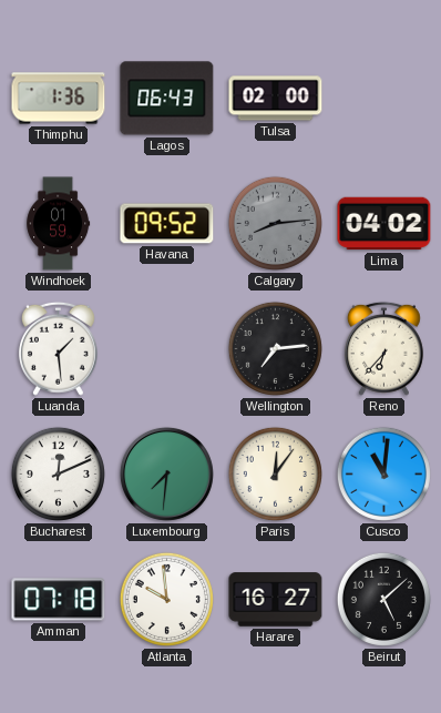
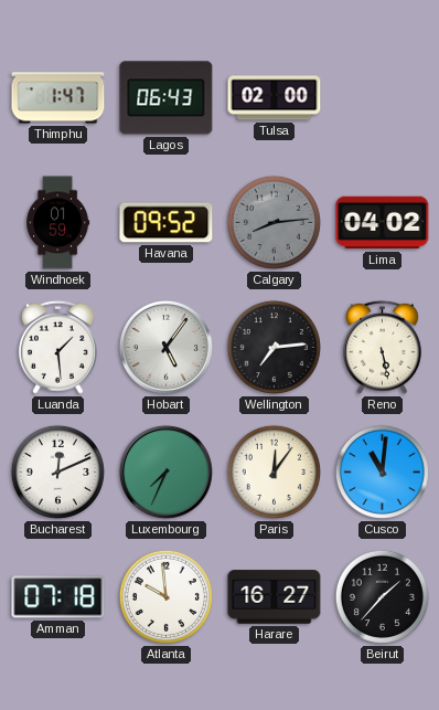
Thimphu: 1:36 -> 1:47 (58, 98)
Hobart: none -> 5:06 (165, 347)
Reno: 6:37 -> 5:28 (382, 347)
Luxembourg: 7:31 -> 7:34 (165, 471)
Beirut: 5:08 -> 1:37 (382, 596)
